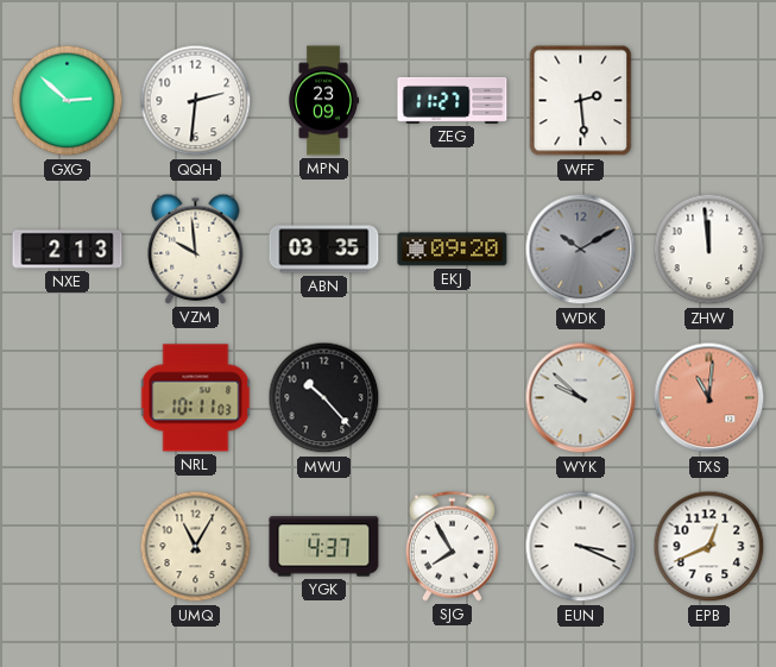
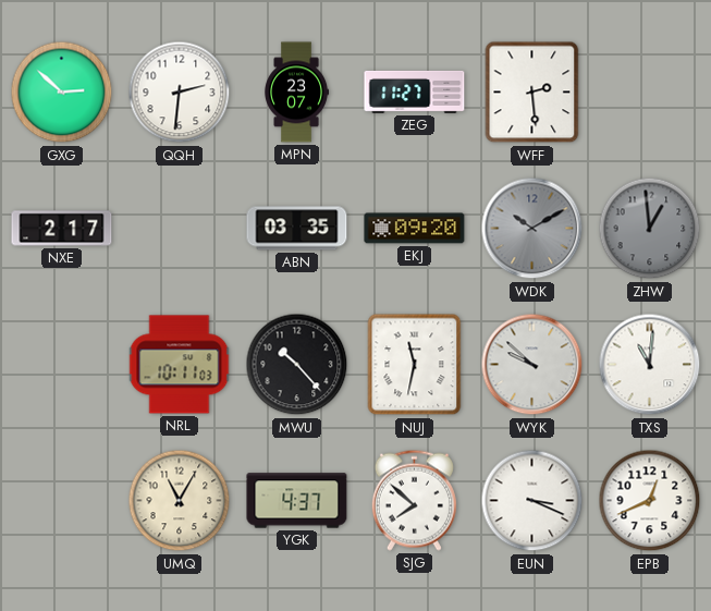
MPN: 23:09 -> 23:07 (297, 93)
NXE: 2:13 -> 2:17 (62, 229)
VZM: 9:59 -> none (196, 248)
ZHW: 11:59 -> 12:59 (650, 229)
ZHW dial: white -> grey (650, 229)
NUJ: none -> 11:32 (415, 365)
TXS dial: salmon -> white (650, 365)
SJG: 7:55 -> 7:52 (414, 500)
